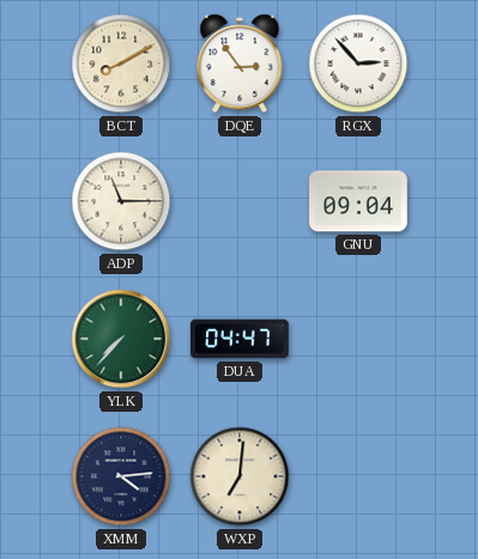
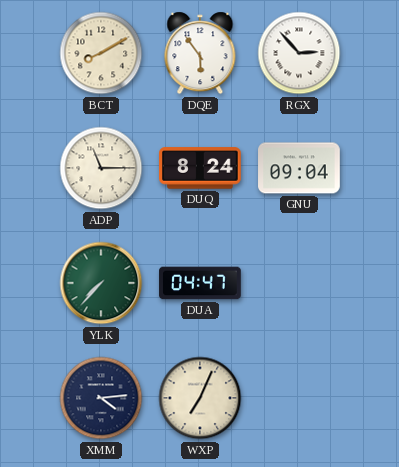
DQE: 2:54 -> 5:54 (200, 53)
DUQ: none -> 8:24 (201, 168)
WXP: 7:01 -> 7:04 (200, 398)
